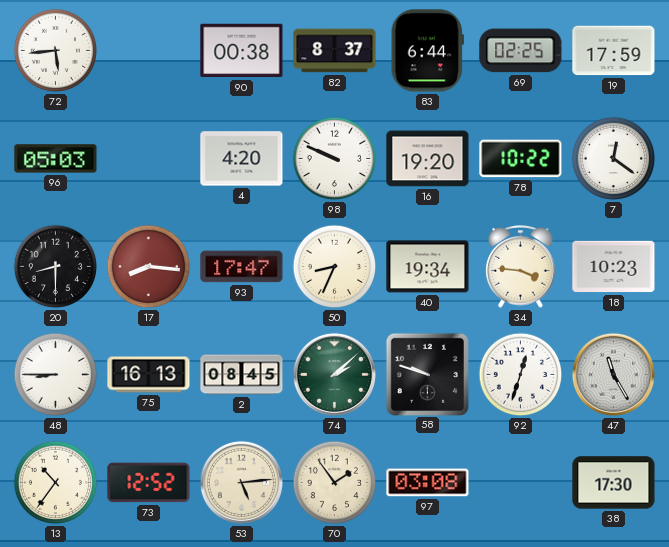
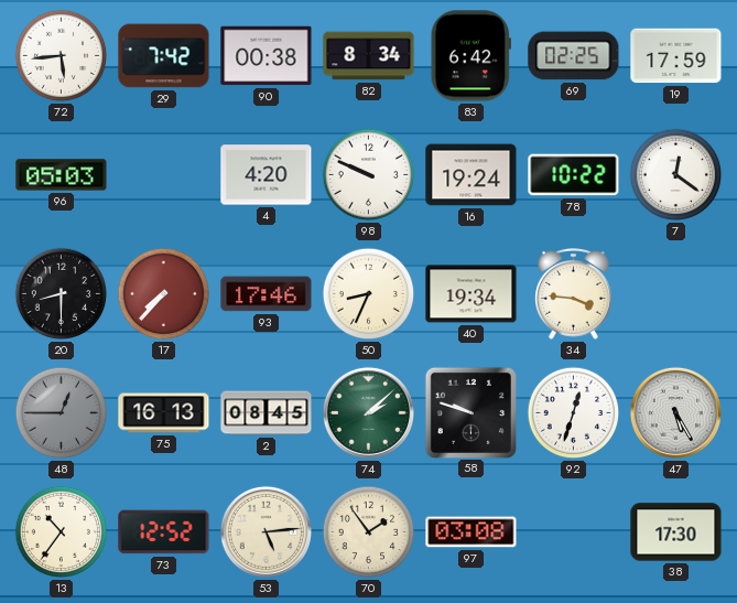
29: none -> 7:42 (164, 56)
82: 8:37 -> 8:34 (369, 56)
83: 6:44 -> 6:42 (470, 56)
16: 19:20 -> 19:24 (472, 175)
17: 8:16 -> 7:37 (164, 294)
93: 17:47 -> 17:46 (267, 294)
18: 10:23 -> none (614, 267)
48: 8:45 -> 12:45 (62, 413)
48 dial: white -> grey (62, 413)
47: 11:25 -> 5:25 (675, 412)
